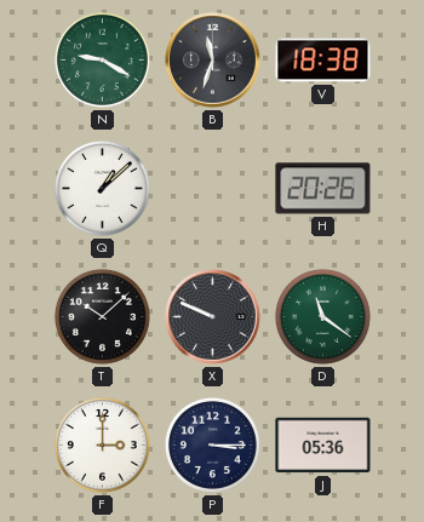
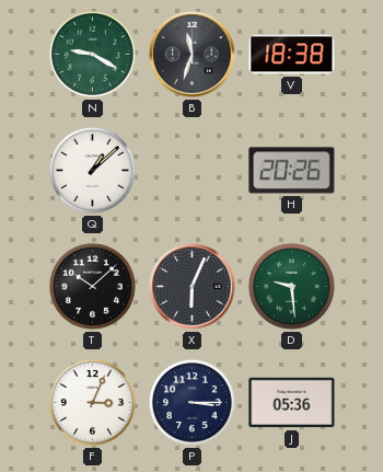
X: 9:49 -> 6:04 (193, 287)
D: 11:21 -> 9:29 (291, 286)
F: 3:00 -> 3:04 (92, 402)
